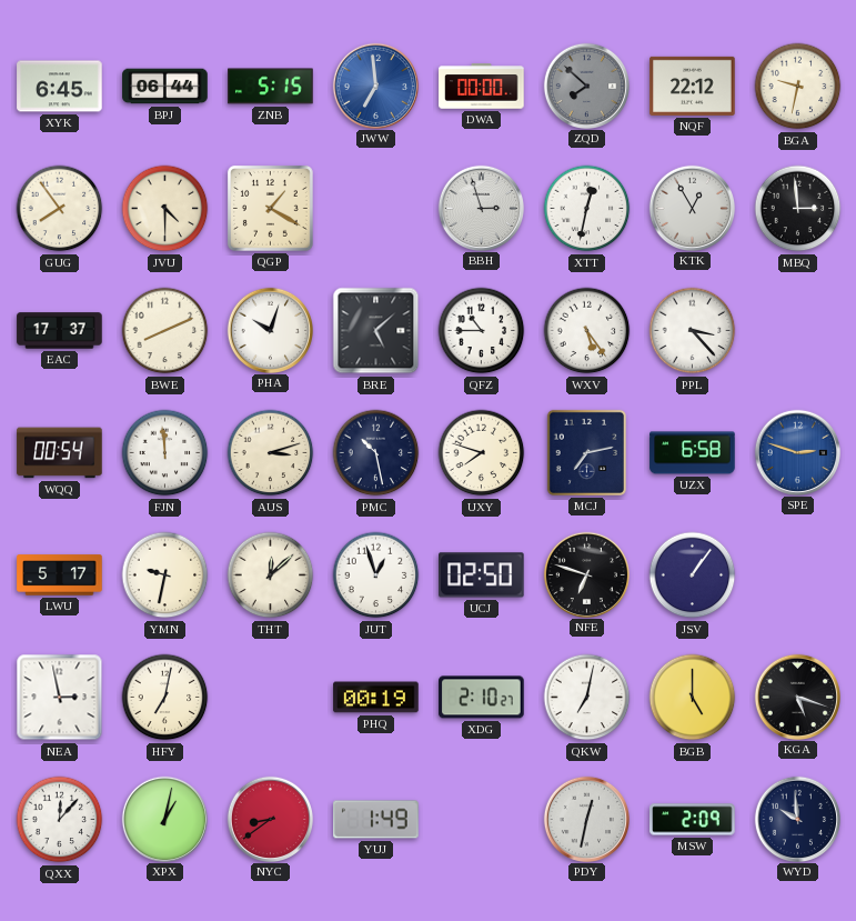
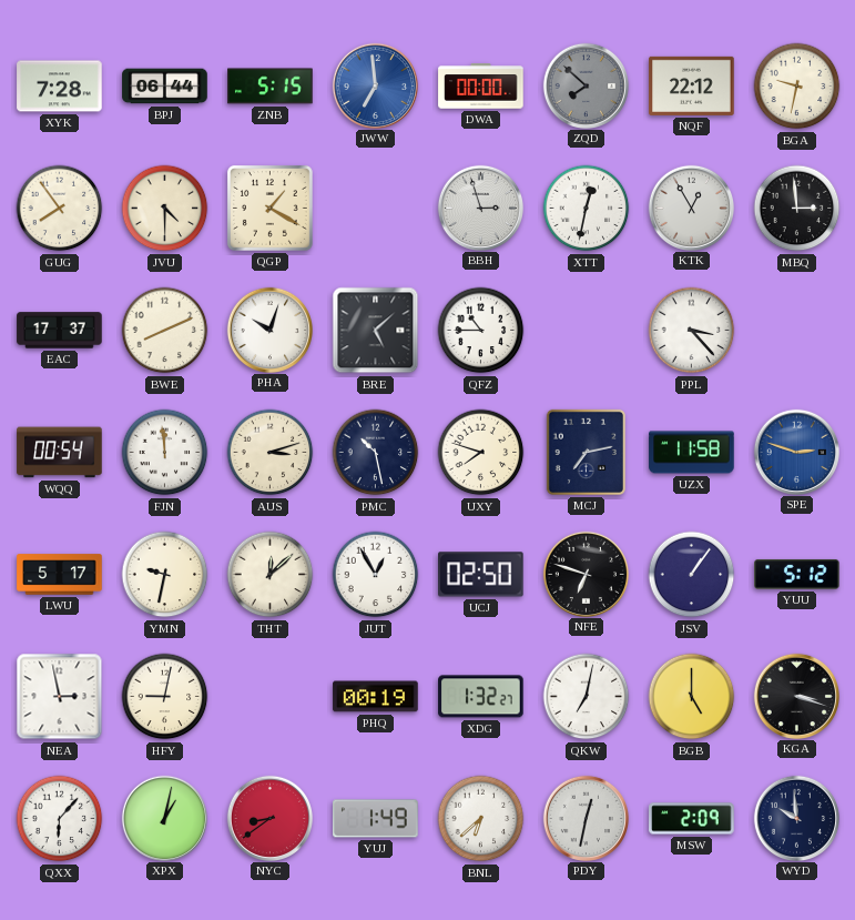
XYK: 6:45 -> 7:28 (60, 87)
WXV: 5:24 -> none (587, 331)
UZX: 6:58 -> 11:58 (692, 453)
JUT: 12:57 -> 12:55 (376, 575)
YUU: none -> 5:12 (797, 575)
HFY: 7:02 -> 9:02 (165, 697)
XDG: 2:10 -> 1:32 (481, 697)
KGA: 5:18 -> 3:18 (796, 696)
QXX: 12:07 -> 6:07 (60, 819)
BNL: none -> 6:38 (481, 819)
